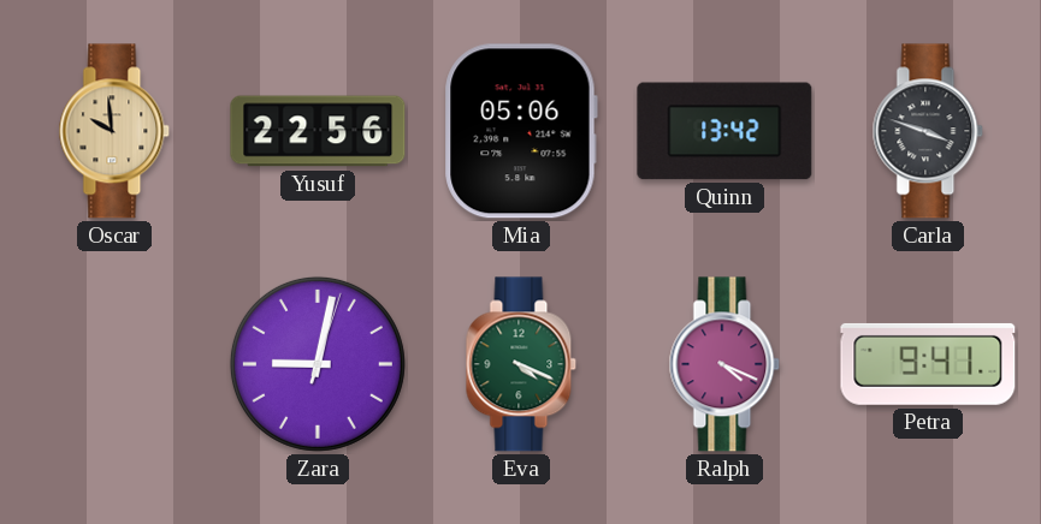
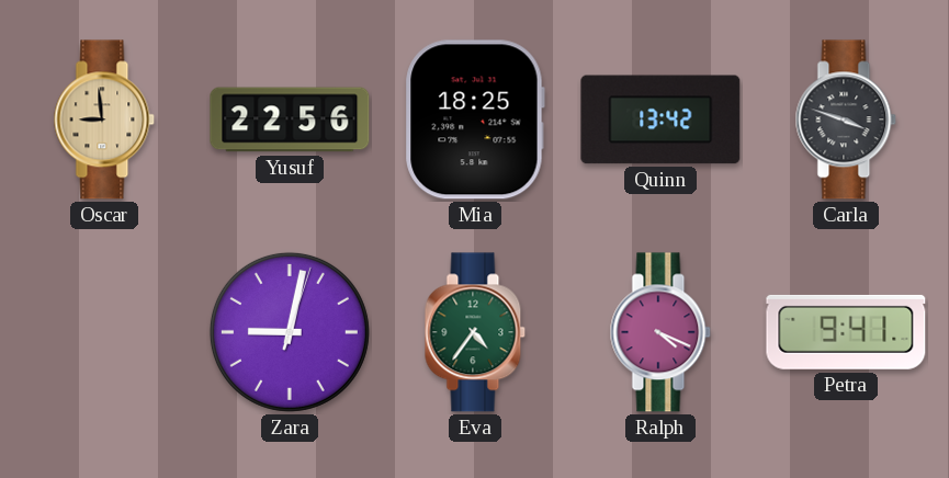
Oscar: 9:59 -> 8:59 (104, 119)
Mia: 05:06 -> 18:25 (475, 119)
Eva: 4:19 -> 4:36 (475, 332)
